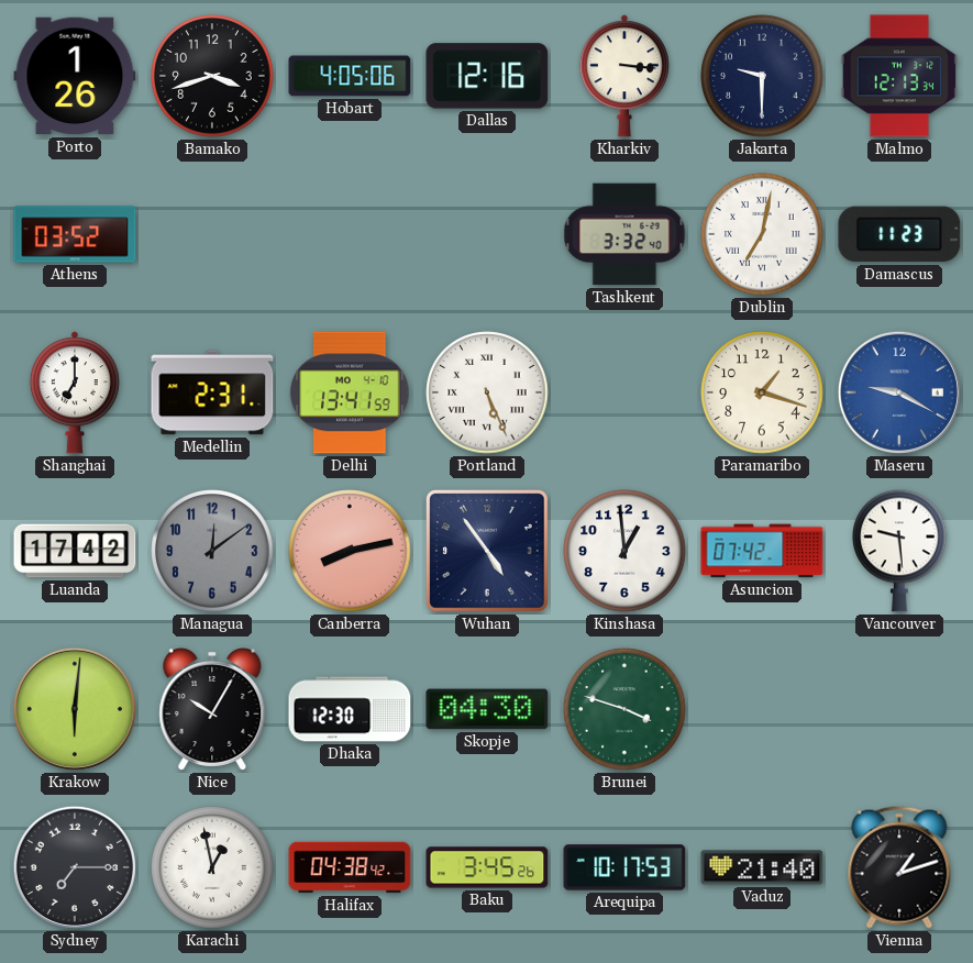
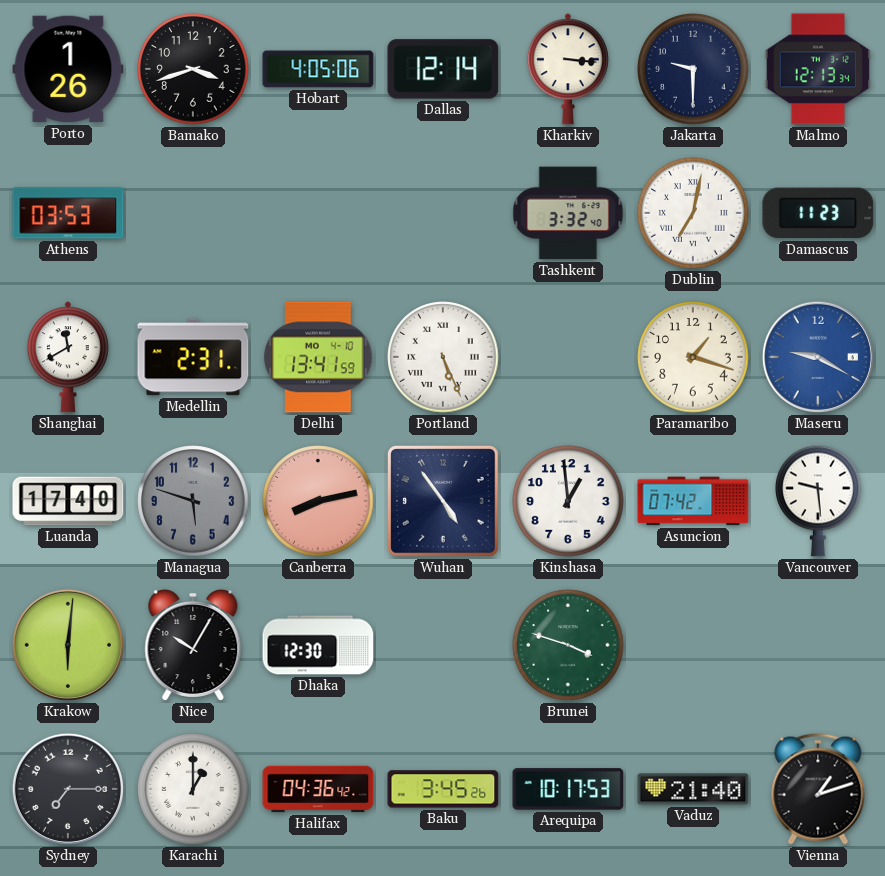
Dallas: 12:16 -> 12:14 (443, 69)
Athens: 03:52 -> 03:53 (68, 213)
Shanghai: 7:00 -> 11:40 (68, 357)
Luanda: 17:42 -> 17:40 (68, 501)
Managua: 12:09 -> 5:48 (193, 501)
Skopje: 04:30 -> none (487, 709)
Karachi: 12:58 -> 1:00 (193, 789)
Halifax: 04:38 -> 04:36 (318, 789)
